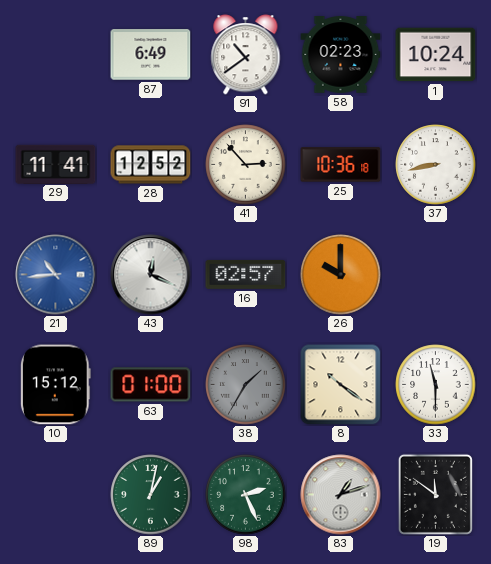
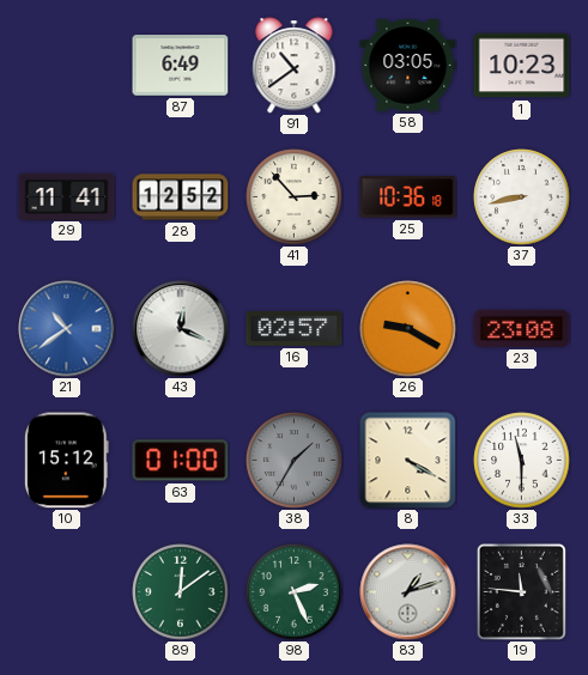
58: 02:23 -> 03:05 (408, 66)
1: 10:24 -> 10:23 (522, 66)
21: 10:44 -> 10:39 (67, 329)
26: 10:00 -> 9:20 (408, 329)
23: none -> 23:08 (522, 328)
8: 10:21 -> 4:20 (408, 461)
89: 1:02 -> 12:09 (181, 592)
19: 11:51 -> 11:46 (521, 591)
